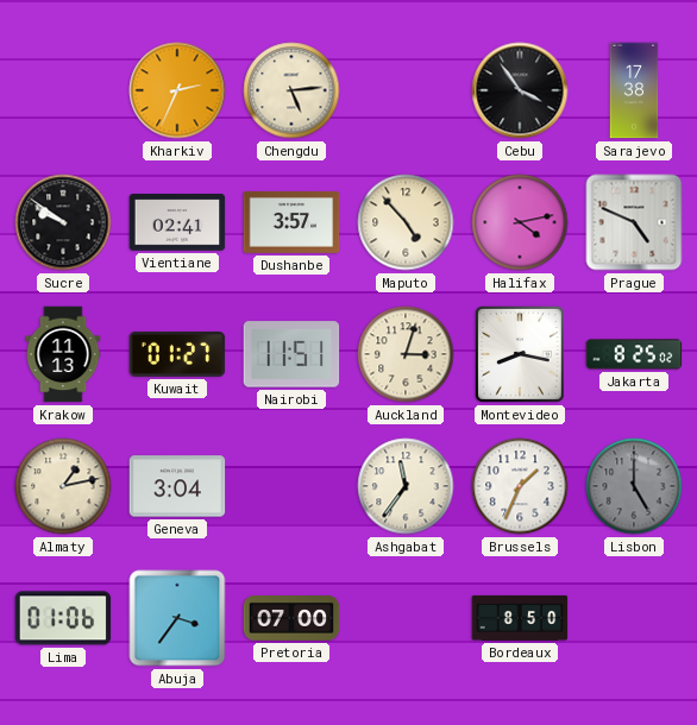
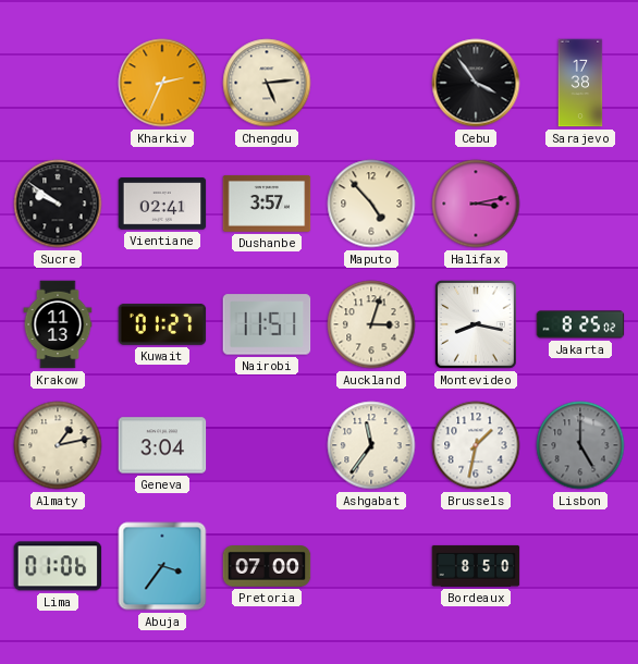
Halifax: 4:13 -> 3:13 (476, 204)
Prague: 4:49 -> none (634, 222)
Brussels: 1:34 -> 1:32 (476, 445)
